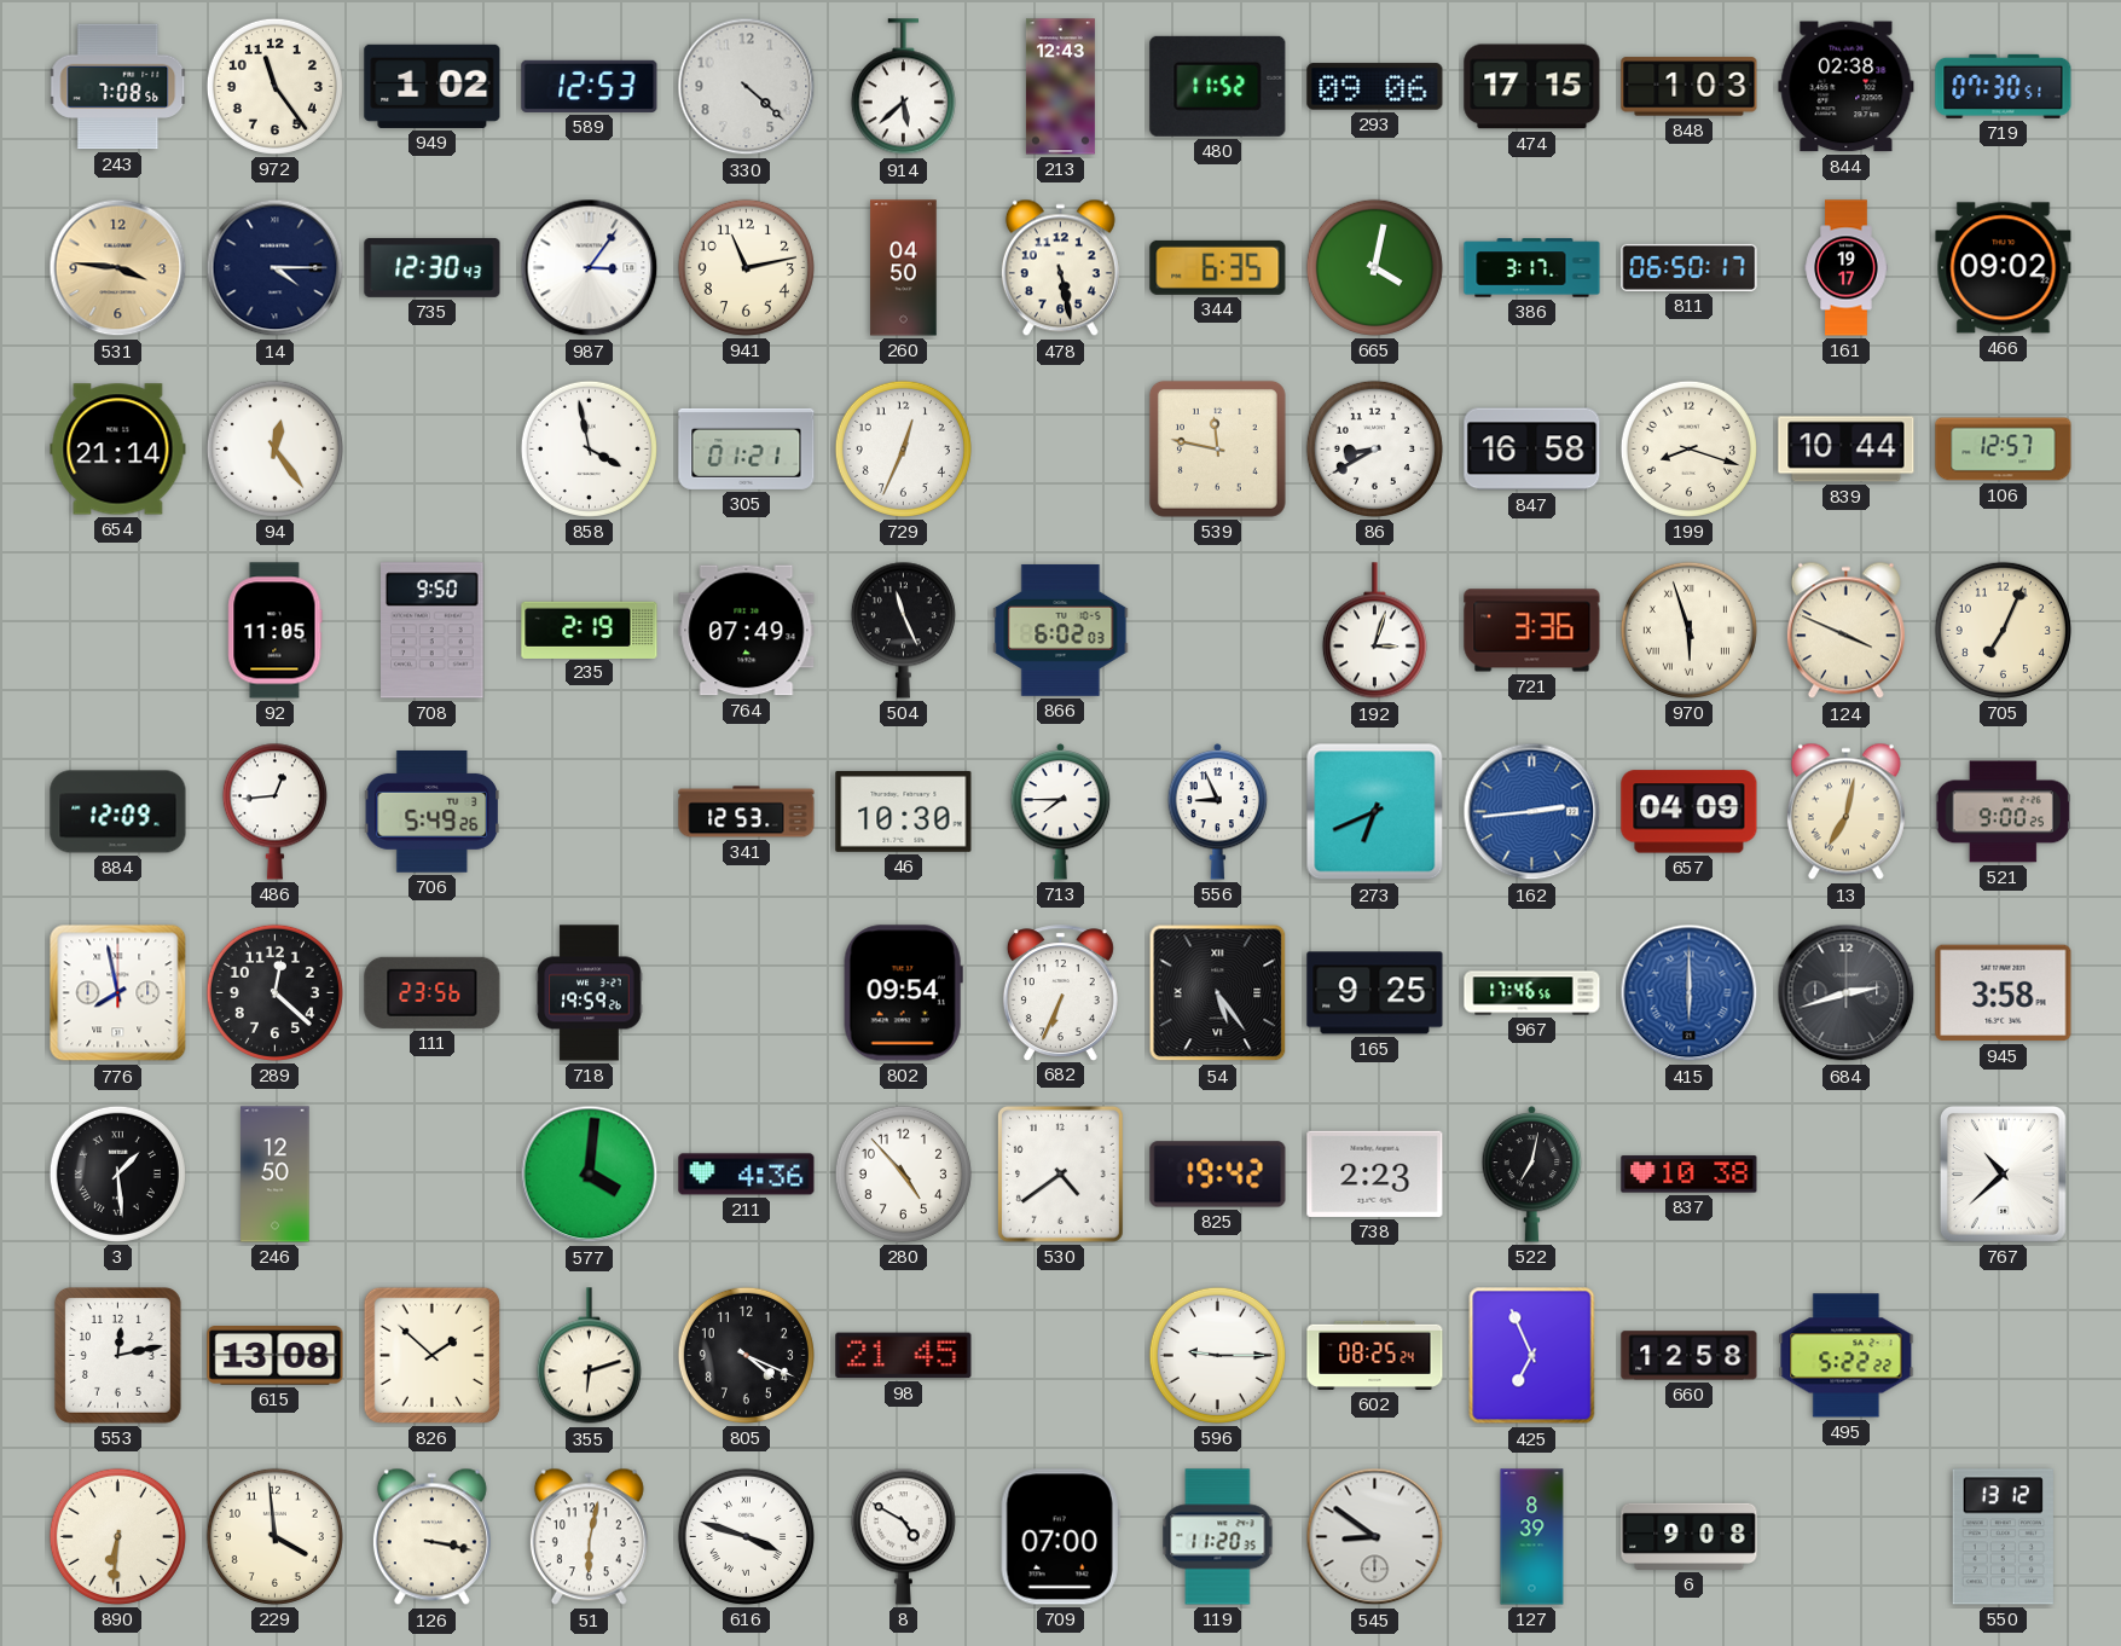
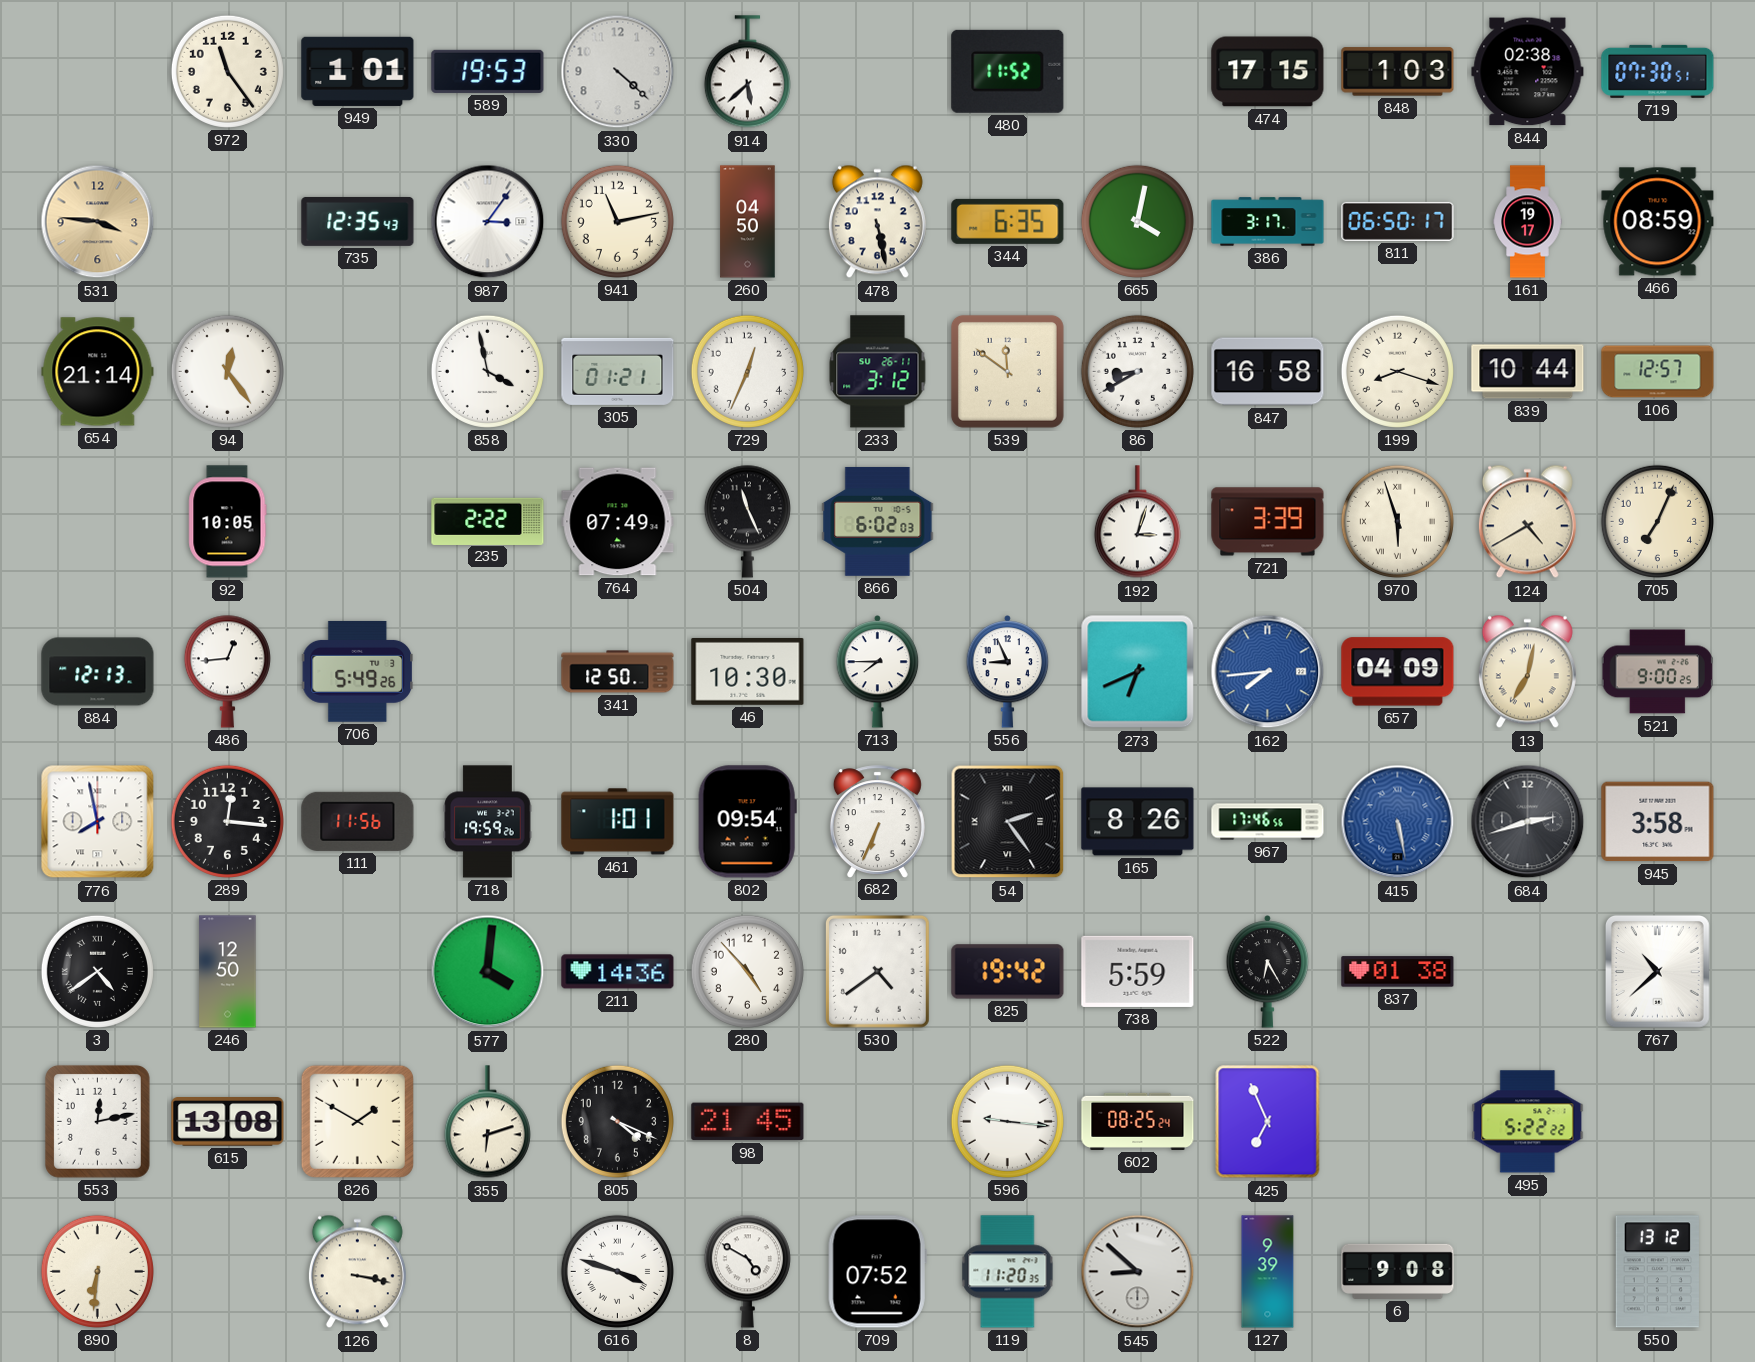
243: 7:08 -> none (118, 87)
949: 1:02 -> 1:01 (358, 71)
589: 12:53 -> 19:53 (488, 71)
213: 12:43 -> none (1060, 87)
293: 09:06 -> none (1375, 87)
14: 4:15 -> none (276, 268)
735: 12:30 -> 12:35 (358, 221)
466: 09:02 -> 08:59 (1658, 222)
233: none -> 3:12 (878, 372)
539: 11:47 -> 11:51 (1007, 371)
92: 11:05 -> 10:05 (228, 522)
708: 9:50 -> none (433, 631)
235: 2:19 -> 2:22 (488, 521)
721: 3:36 -> 3:39 (1268, 522)
124: 3:49 -> 4:40 (1527, 522)
884: 12:09 -> 12:13 (98, 672)
341: 12:53 -> 12:50 (618, 672)
162: 2:44 -> 7:44 (1268, 672)
289: 12:22 -> 12:16 (227, 821)
111: 23:56 -> 11:56 (358, 821)
461: none -> 1:01 (618, 822)
54: 5:24 -> 2:24 (1008, 822)
165: 9:25 -> 8:26 (1138, 822)
415: 6:00 -> 5:28 (1398, 822)
3: 1:29 -> 4:39 (97, 971)
211: 4:36 -> 14:36 (618, 972)
738: 2:23 -> 5:59 (1138, 971)
522: 7:02 -> 6:25 (1268, 971)
837: 10:38 -> 01:38 (1398, 972)
826: 1:52 -> 1:50 (357, 1121)
596: 9:15 -> 9:16 (1007, 1121)
660: 12:58 -> none (1690, 1356)
229: 3:59 -> none (274, 1536)
51: 6:02 -> none (589, 1537)
709: 07:00 -> 07:52 (877, 1272)
545: 8:51 -> 8:52 (1138, 1272)
127: 8:39 -> 9:39 (1268, 1272)
